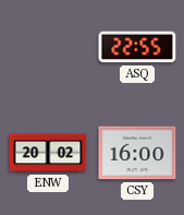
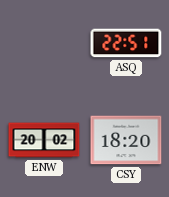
ASQ: 22:55 -> 22:51 (126, 43)
CSY: 16:00 -> 18:20 (126, 140)
